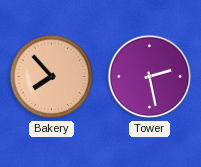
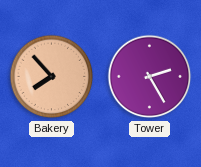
Tower: 2:28 -> 2:25 (150, 77)
